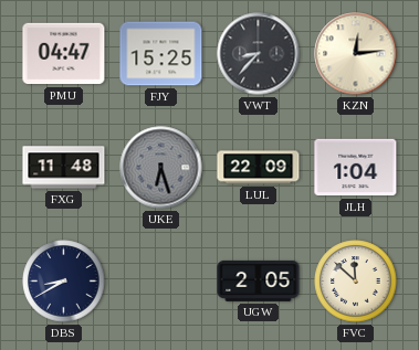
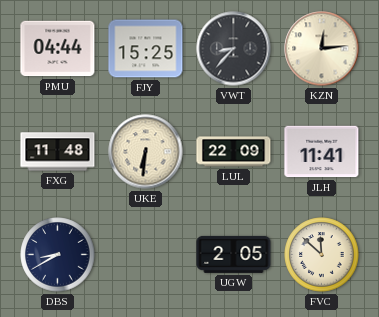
PMU: 04:47 -> 04:44 (58, 49)
UKE: 6:27 -> 6:31 (146, 152)
UKE dial: grey -> cream (146, 152)
JLH: 1:04 -> 11:41 (322, 152)
